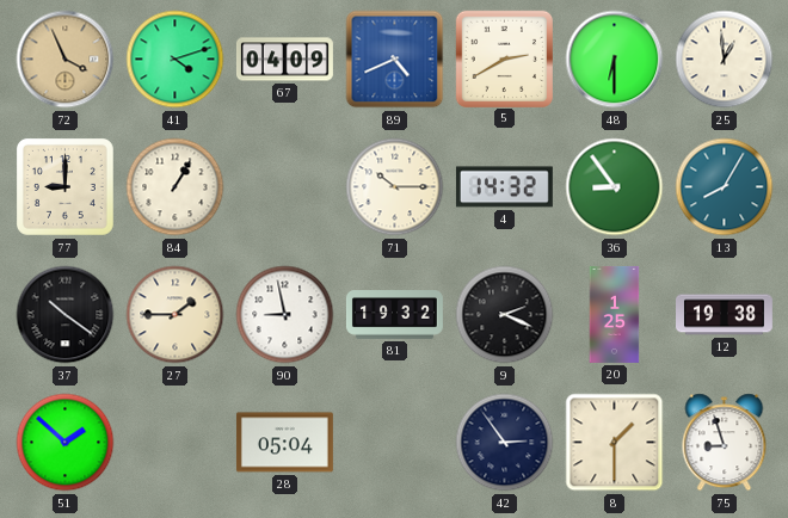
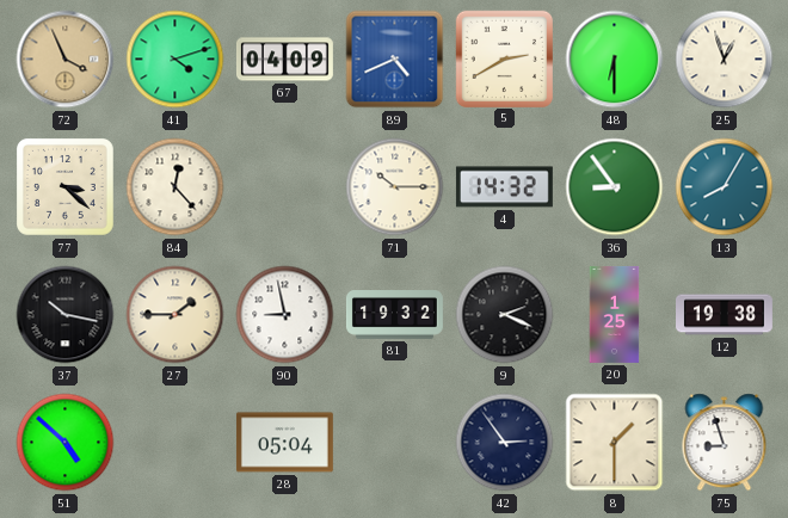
25: 12:59 -> 12:57 (725, 60)
77: 9:00 -> 3:22 (66, 187)
84: 1:05 -> 12:23 (176, 187)
37: 10:21 -> 10:17 (66, 315)
51: 1:52 -> 4:52 (66, 443)
